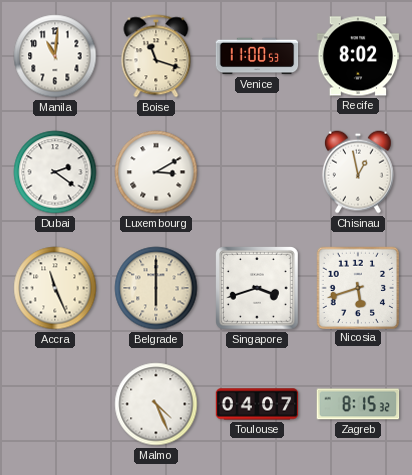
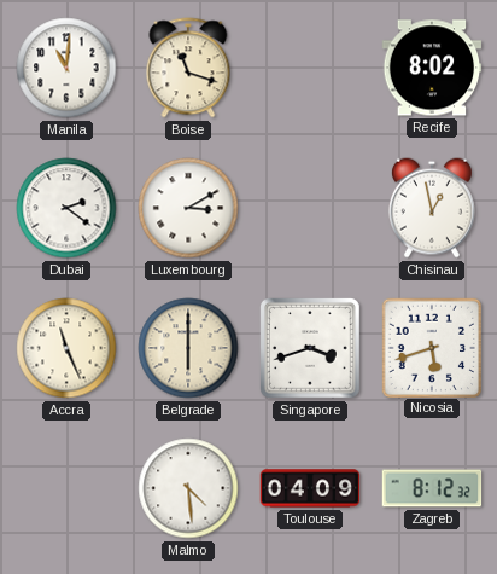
Venice: 11:00 -> none (257, 56)
Malmo: 4:26 -> 4:29 (188, 488)
Toulouse: 04:07 -> 04:09 (310, 488)
Zagreb: 8:15 -> 8:12 (432, 488)
